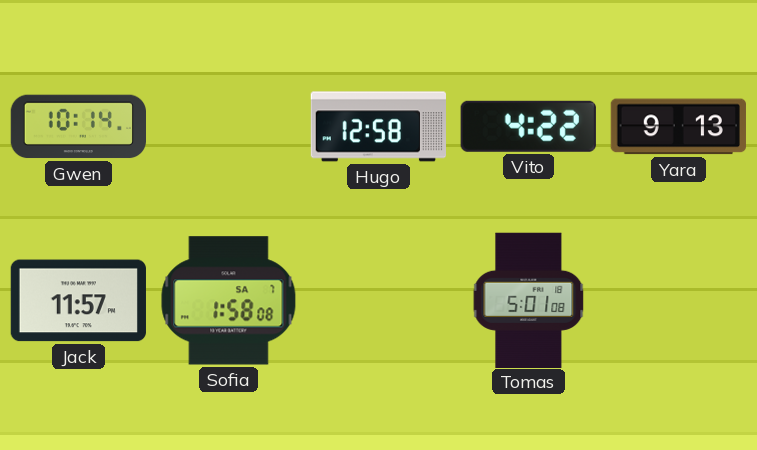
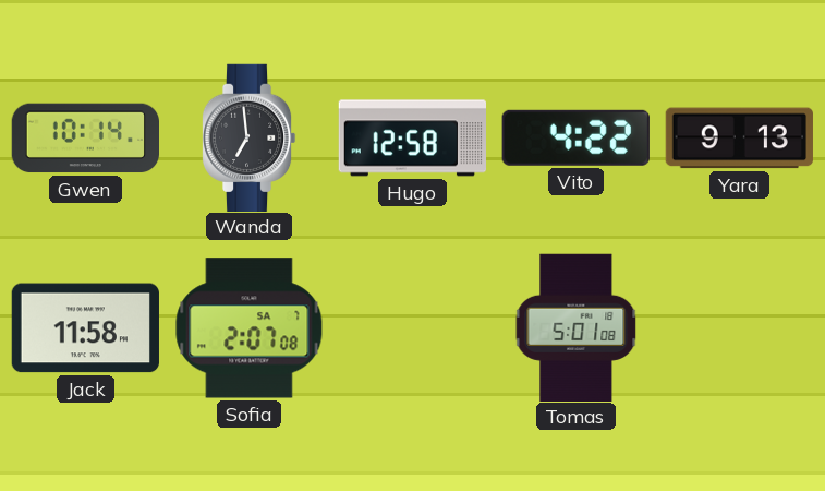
Wanda: none -> 6:59 (248, 137)
Jack: 11:57 -> 11:58 (85, 328)
Sofia: 1:58 -> 2:07 (250, 328)
